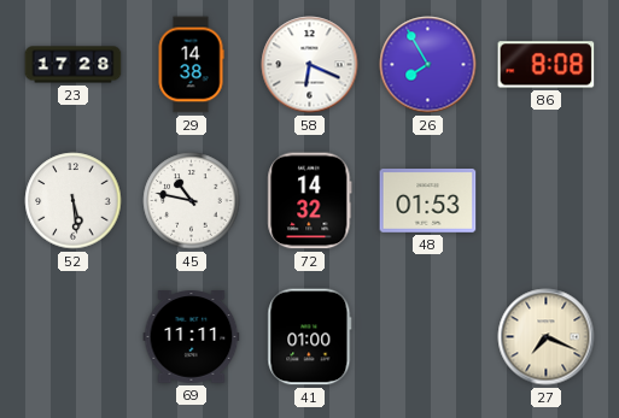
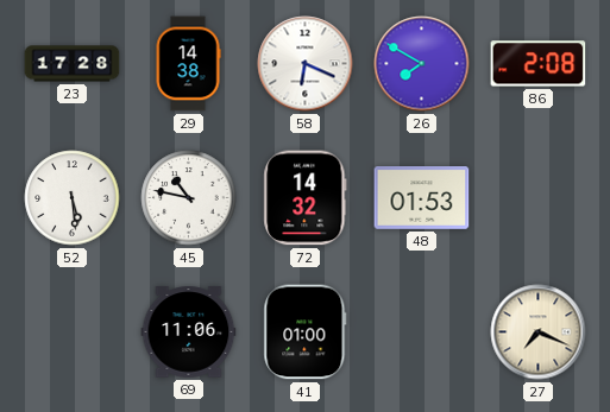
26: 7:55 -> 7:50 (422, 64)
86: 8:08 -> 2:08 (539, 64)
69: 11:11 -> 11:06 (189, 332)
